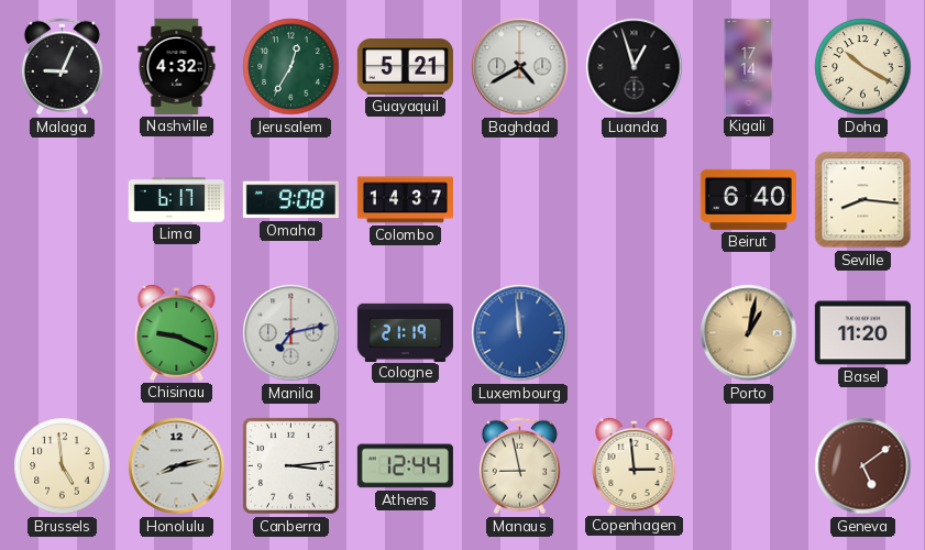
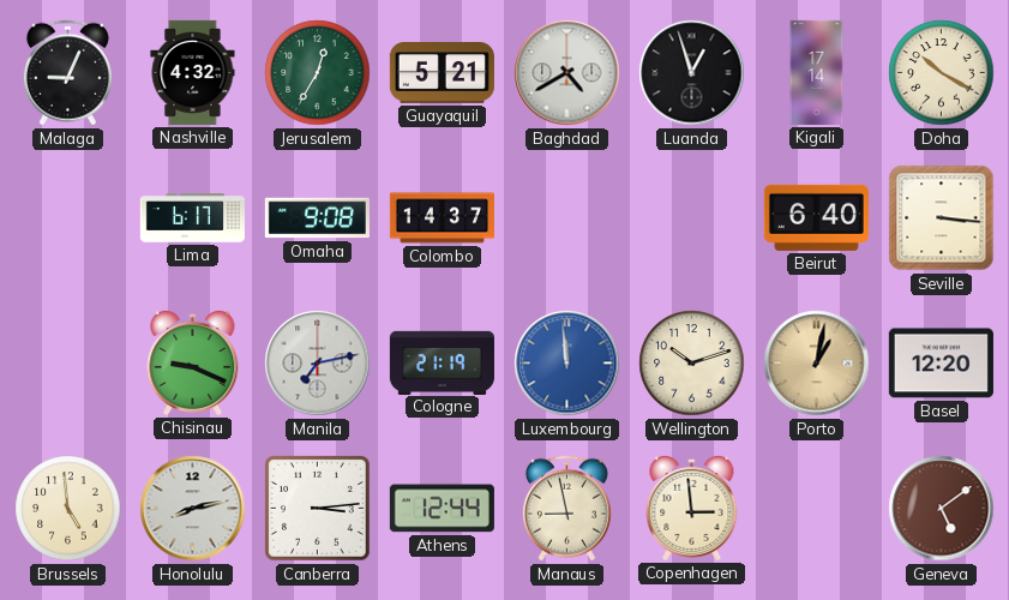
Seville: 8:16 -> 3:16 (942, 218)
Wellington: none -> 10:12 (692, 364)
Basel: 11:20 -> 12:20 (941, 364)
